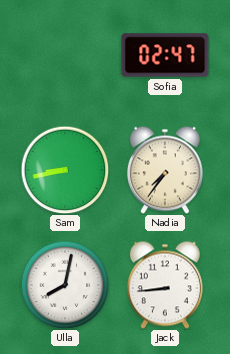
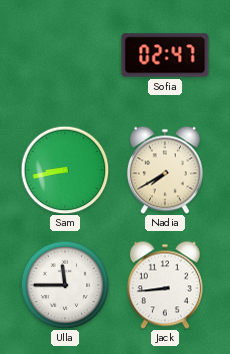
Nadia: 7:36 -> 7:40 (165, 170)
Ulla: 8:02 -> 11:45 (65, 285)
